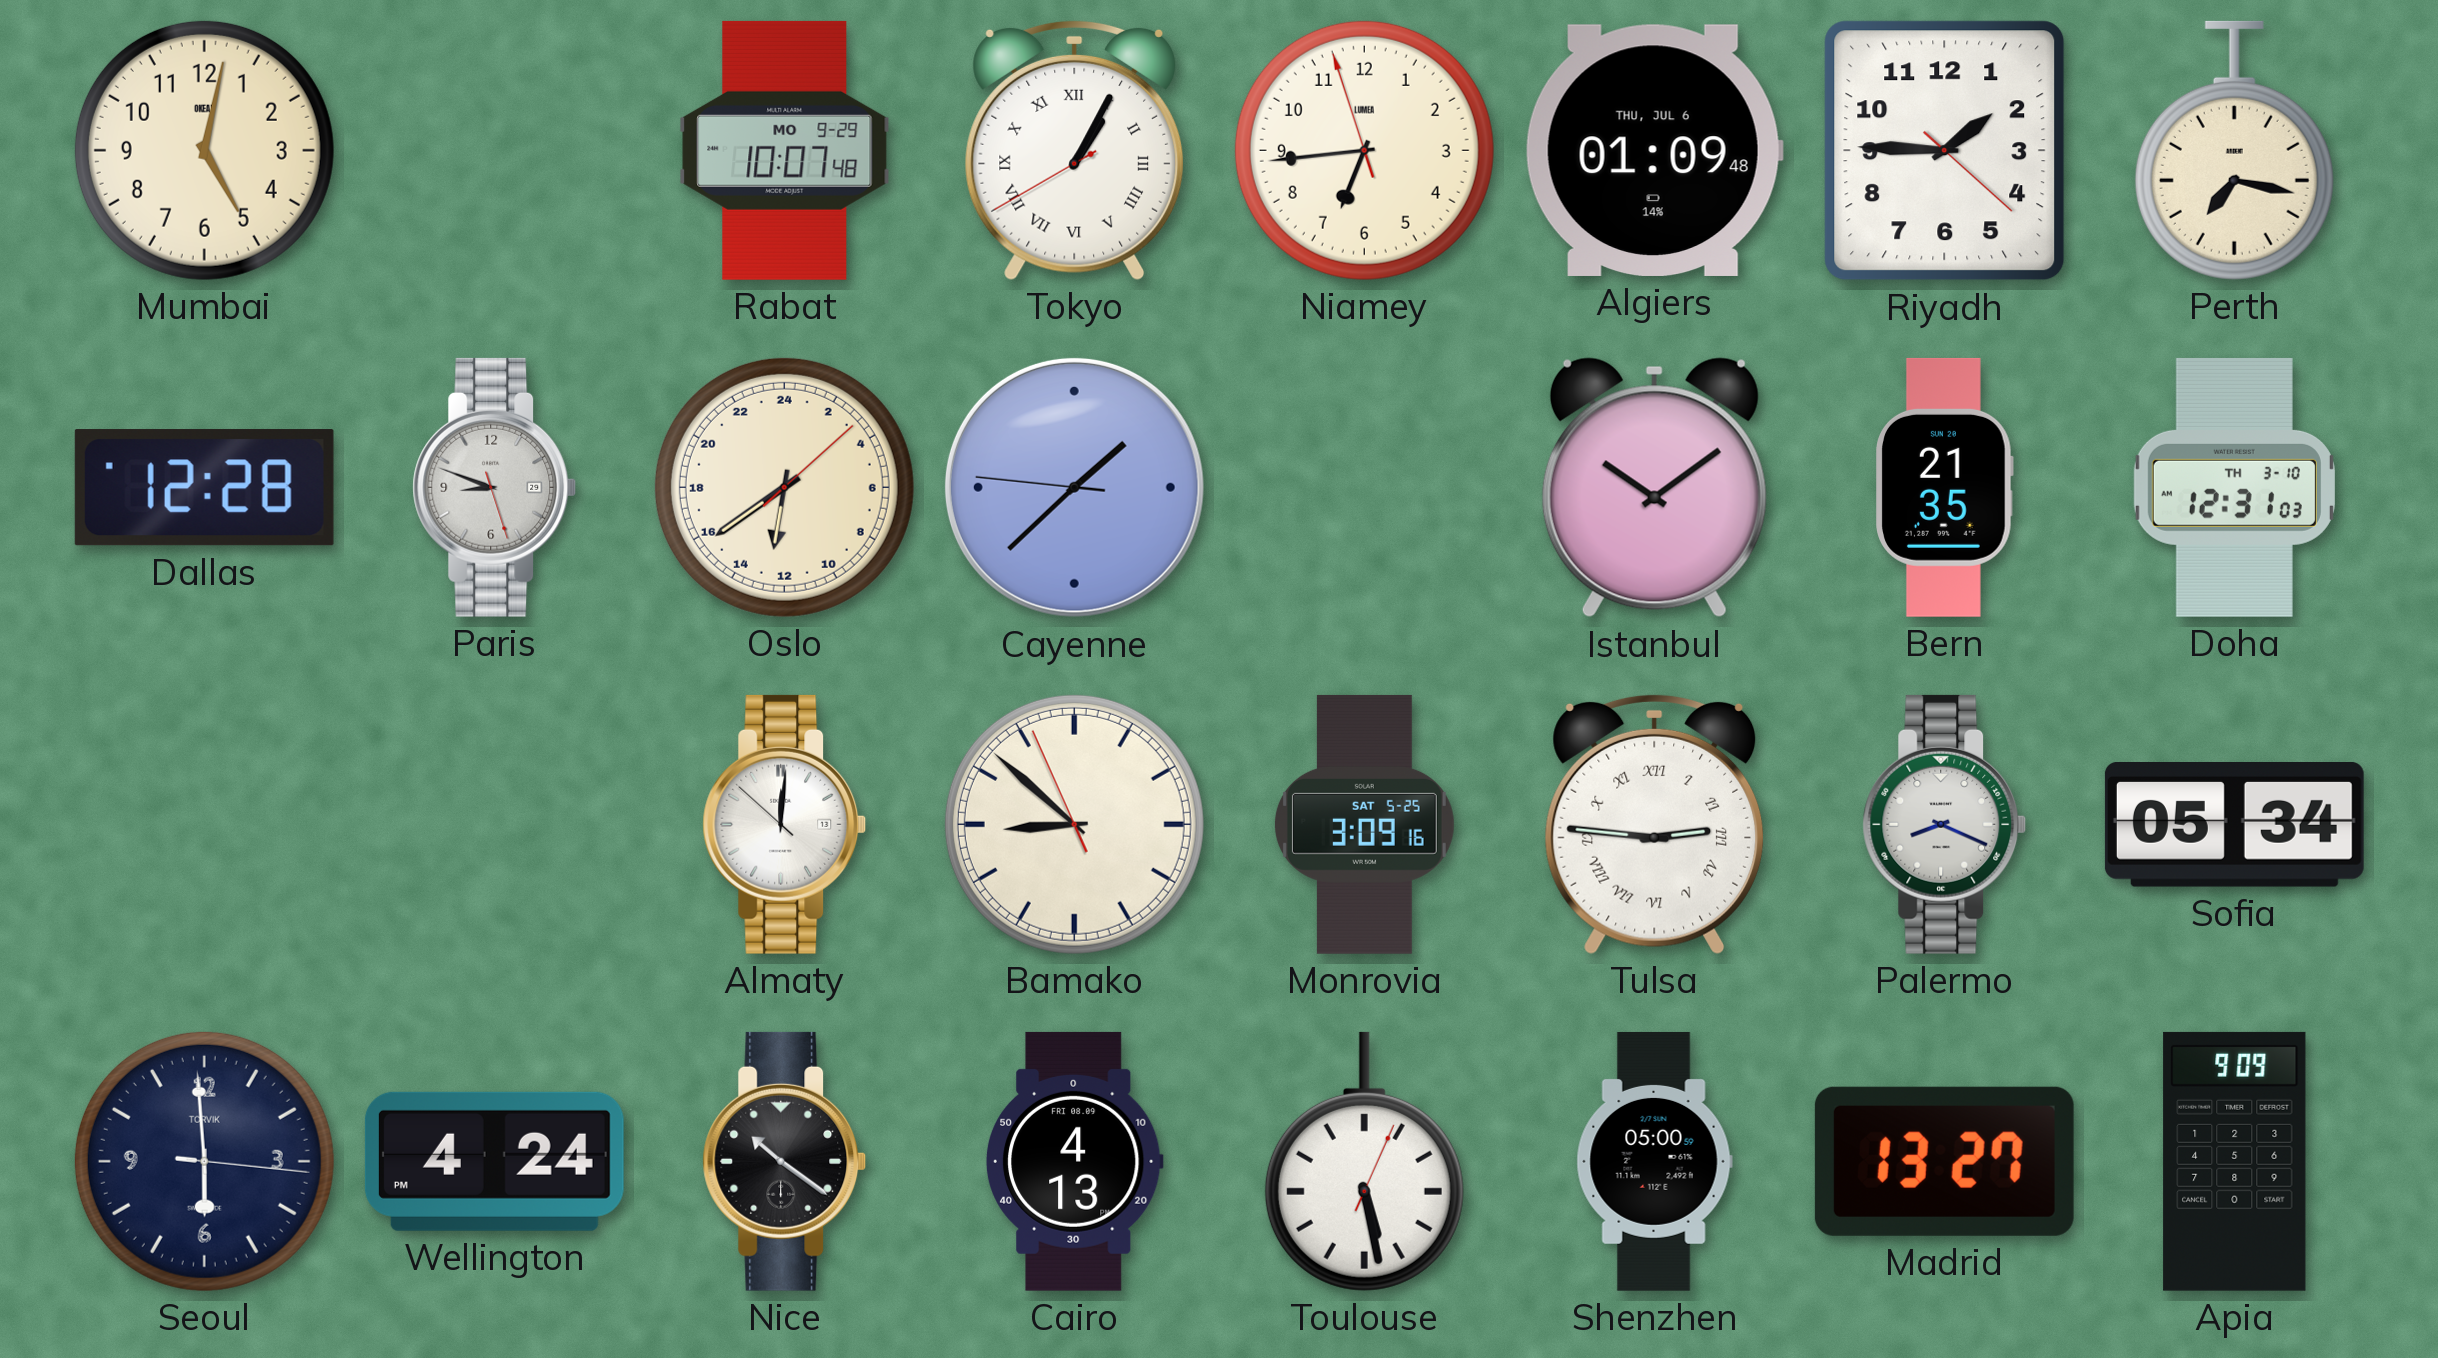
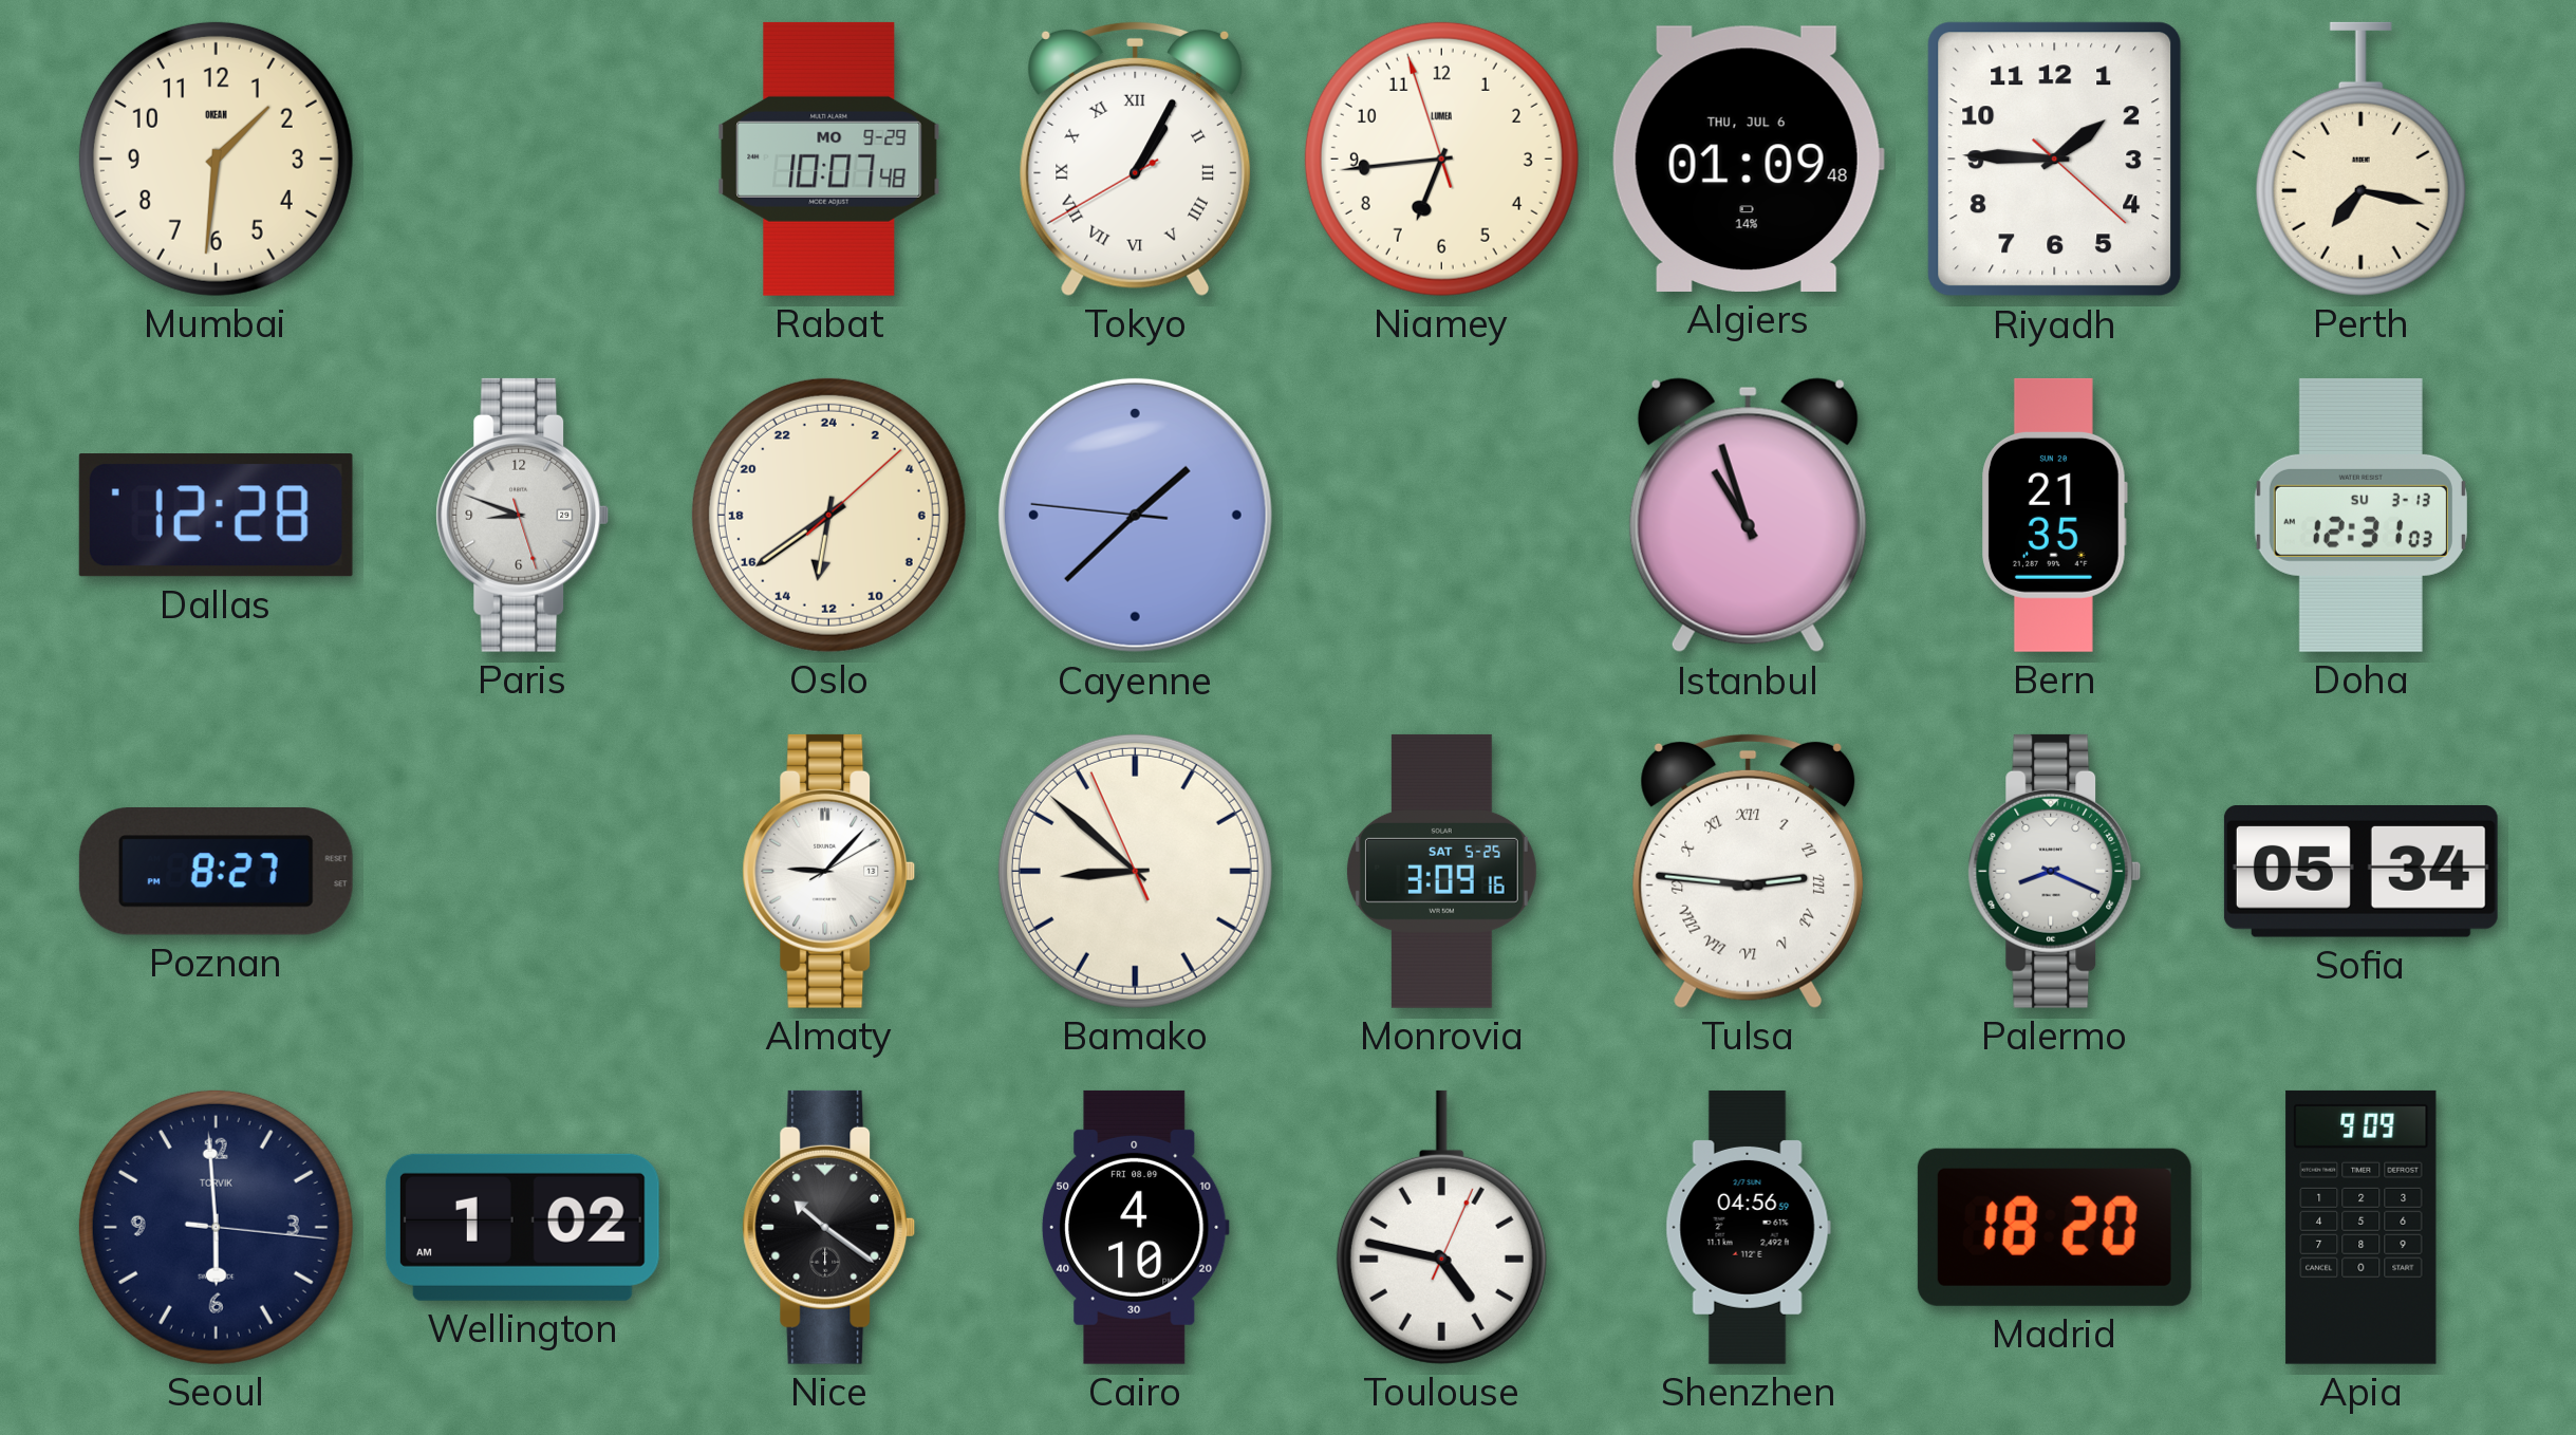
Mumbai: 5:02 -> 1:31 (216, 159)
Istanbul: 10:09 -> 10:57 (1748, 516)
Doha date: TH 3-10 -> SU 3-13 (2360, 515)
Poznan: none -> 8:27 (216, 872)
Almaty: 12:00 -> 9:07 (829, 871)
Wellington: 4:24 -> 1:02 (522, 1227)
Cairo: 4:13 -> 4:10 (1135, 1227)
Toulouse: 5:28 -> 4:47 (1441, 1227)
Shenzhen: 05:00 -> 04:56 (1748, 1227)
Madrid: 13:27 -> 18:20 (2054, 1227)
